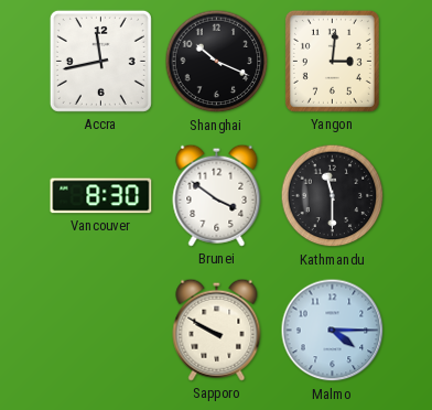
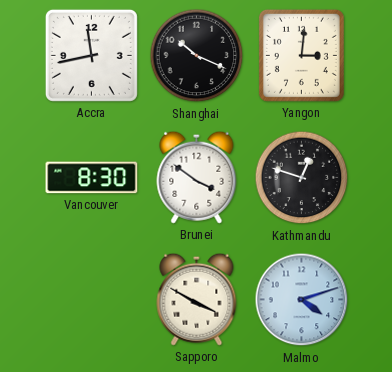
Kathmandu: 11:30 -> 12:48 (302, 178)
Sapporo: 9:50 -> 3:50 (197, 299)
Malmo: 4:15 -> 4:12 (302, 300)
